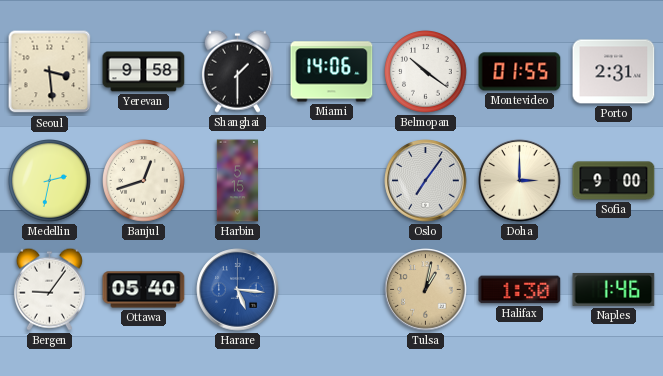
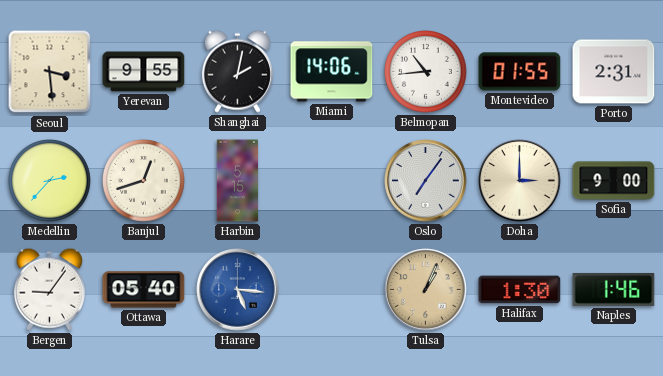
Yerevan: 9:58 -> 9:55 (144, 72)
Shanghai: 1:30 -> 2:02 (237, 71)
Belmopan: 10:21 -> 10:44 (426, 72)
Medellin: 2:32 -> 2:37 (50, 181)
Tulsa: 1:02 -> 1:04 (426, 290)
